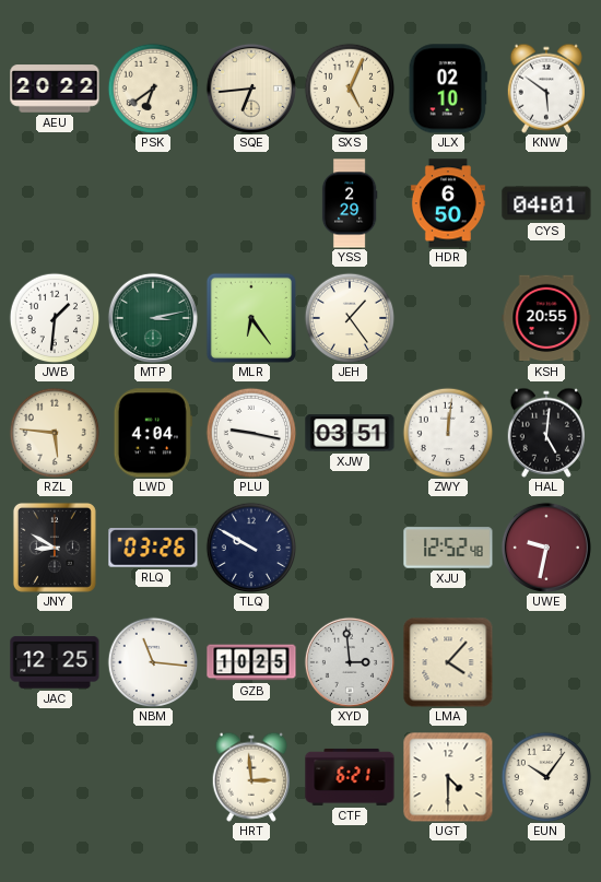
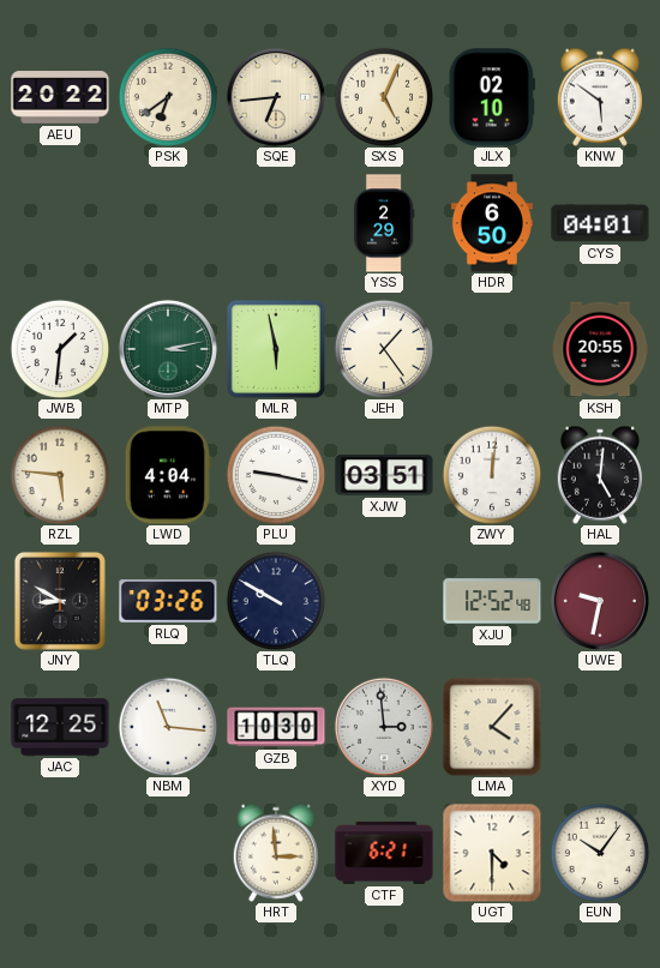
MLR: 6:24 -> 5:58 (275, 348)
GZB: 10:25 -> 10:30 (276, 727)
